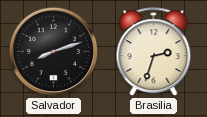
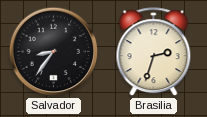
Salvador: 8:12 -> 8:36 (54, 52)
